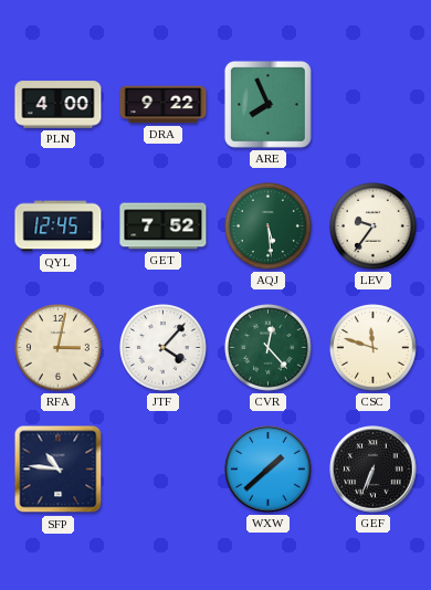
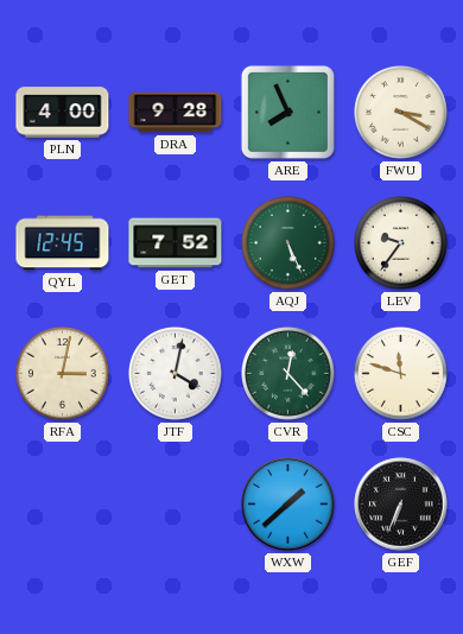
DRA: 9:22 -> 9:28 (176, 113)
FWU: none -> 3:20 (401, 113)
AQJ: 5:29 -> 5:26 (288, 243)
JTF: 4:07 -> 4:02 (176, 374)
SFP: 10:46 -> none (59, 470)
